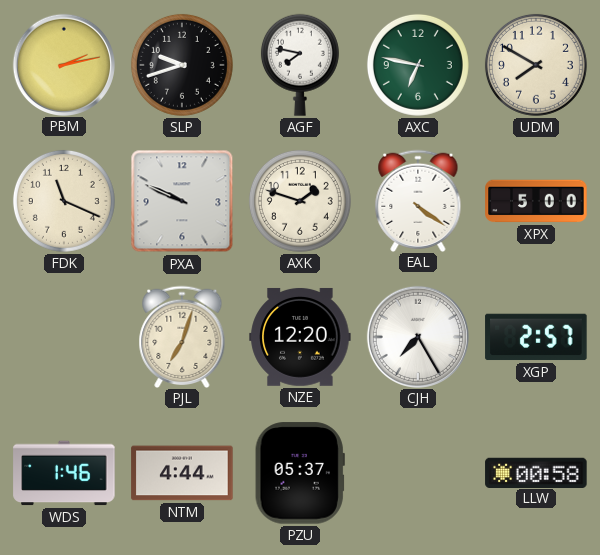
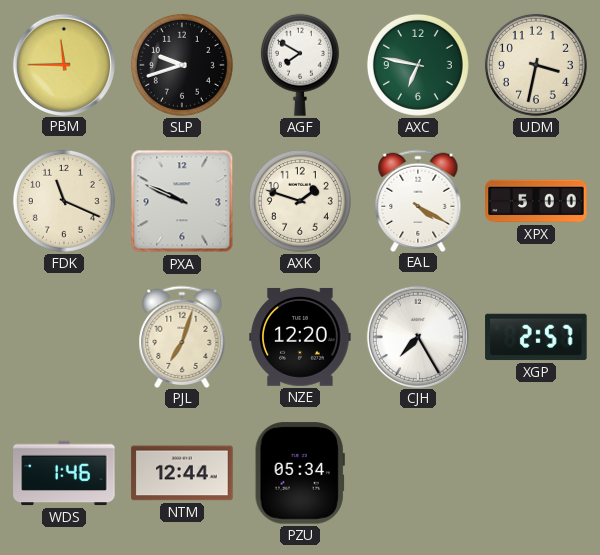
PBM: 2:13 -> 11:45 (63, 64)
AGF: 7:47 -> 7:50 (300, 65)
UDM: 7:50 -> 3:32 (536, 65)
EAL: 4:21 -> 4:20 (418, 200)
NTM: 4:44 -> 12:44 (182, 473)
PZU: 05:37 -> 05:34 (300, 473)
LLW: 00:58 -> none (536, 472)
